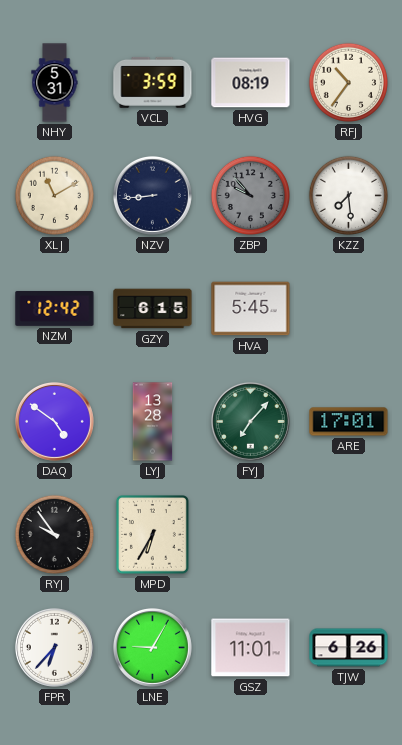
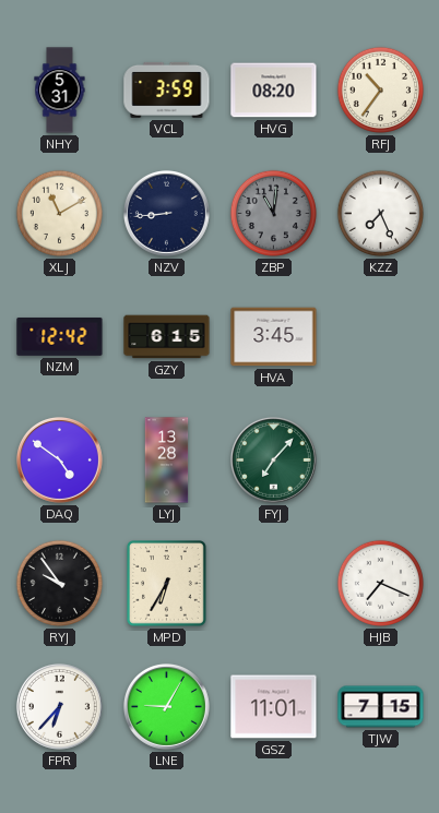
HVG: 08:19 -> 08:20 (274, 91)
ZBP: 9:53 -> 11:01 (273, 213)
KZZ: 7:29 -> 7:26 (380, 213)
HVA: 5:45 -> 3:45 (274, 337)
ARE: 17:01 -> none (349, 422)
HJB: none -> 7:19 (380, 583)
TJW: 6:26 -> 7:15 (381, 707)
